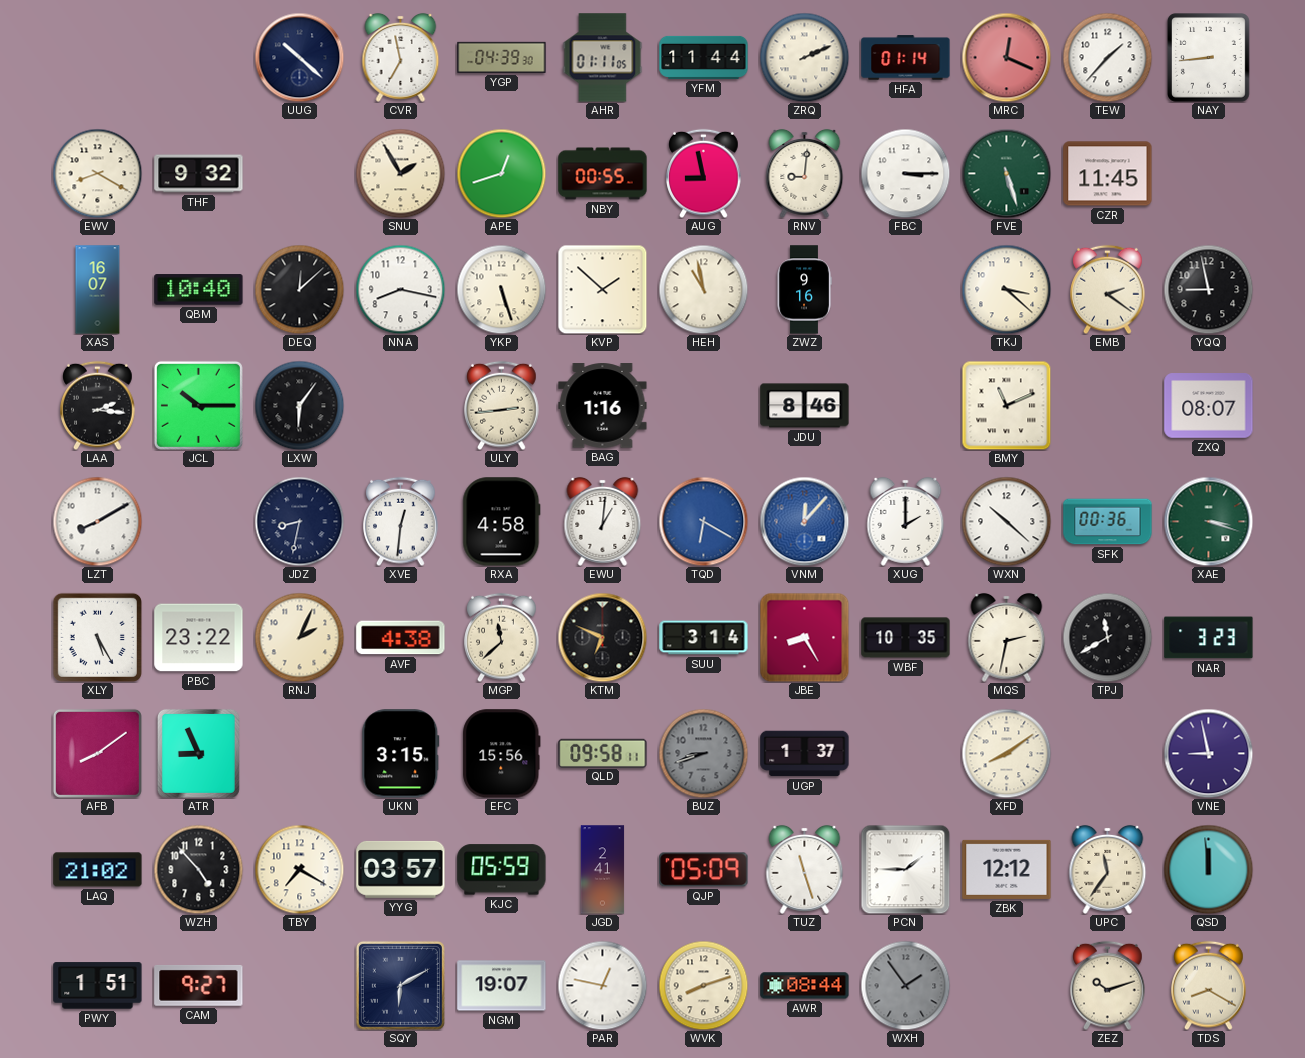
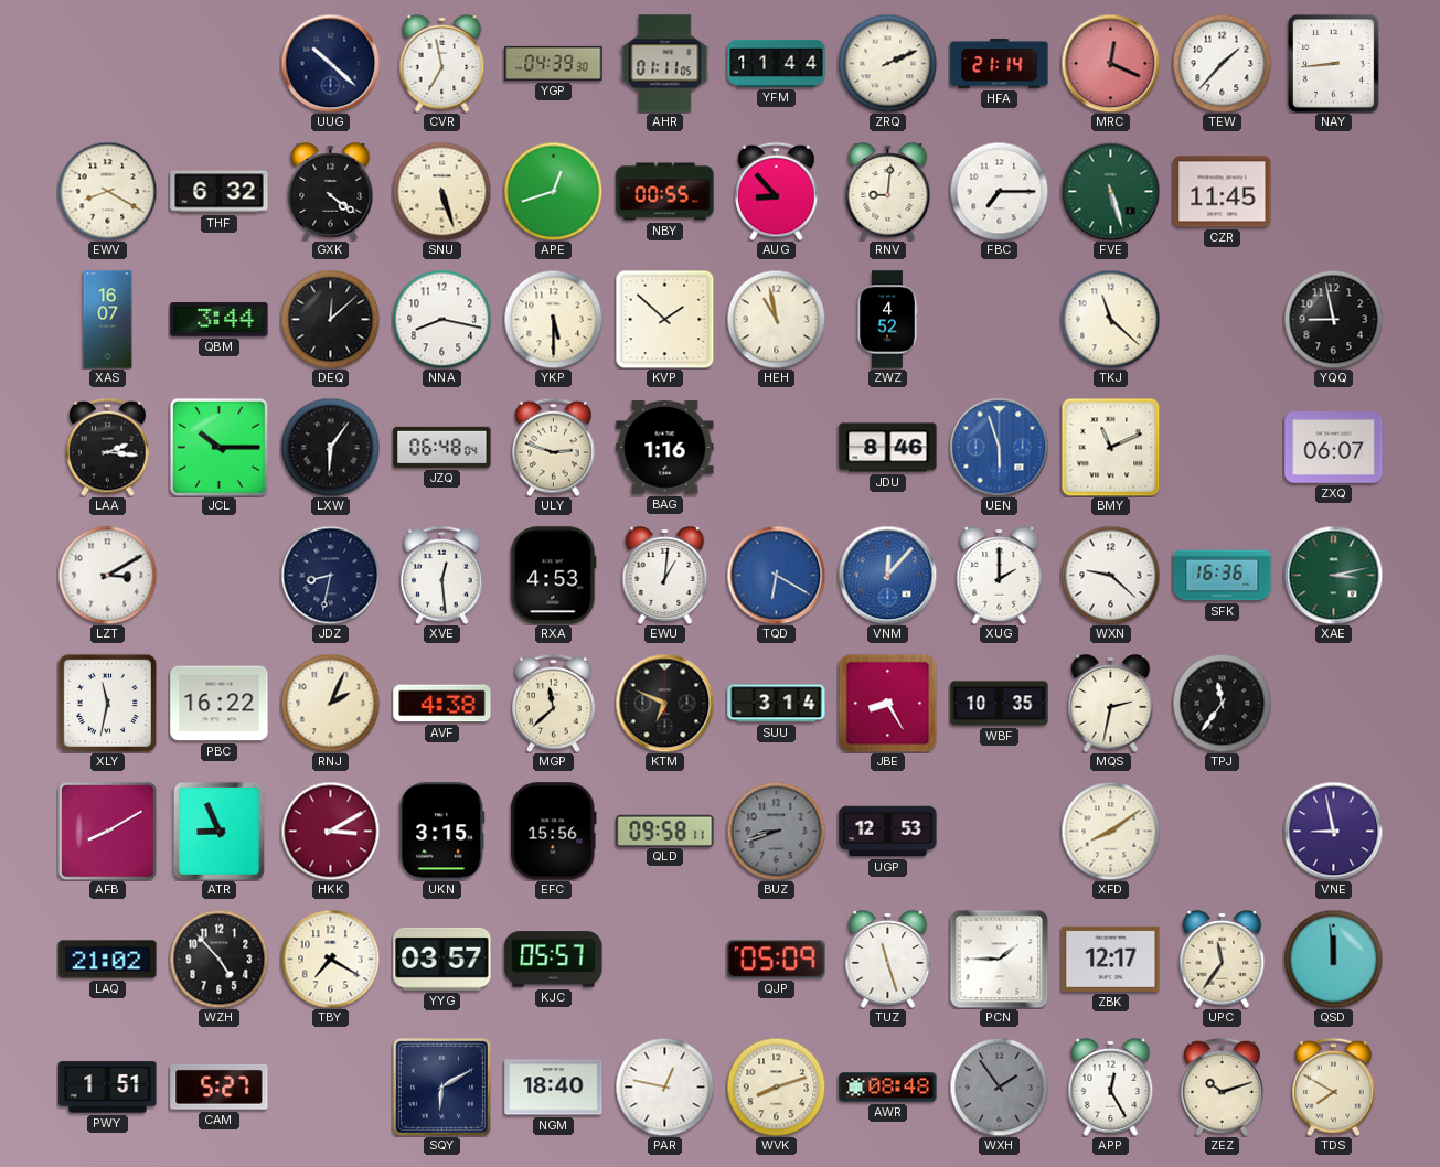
HFA: 01:14 -> 21:14 (1000, 64)
THF: 9:32 -> 6:32 (220, 192)
GXK: none -> 4:21 (331, 191)
SNU: 1:55 -> 5:27 (441, 191)
AUG: 8:58 -> 8:53 (777, 191)
FBC: 3:15 -> 7:15 (999, 191)
QBM: 10:40 -> 3:44 (220, 320)
YKP: 5:27 -> 5:30 (553, 319)
ZWZ: 9:16 -> 4:52 (887, 320)
TKJ: 3:22 -> 11:22 (1110, 319)
EMB: 2:21 -> none (1108, 289)
JZQ: none -> 06:48 (442, 447)
ULY: 2:44 -> 2:48 (554, 447)
UEN: none -> 5:57 (999, 447)
ZXQ: 08:07 -> 06:07 (1334, 448)
LZT: 8:10 -> 3:10 (107, 575)
XVE: 12:31 -> 12:29 (442, 575)
RXA: 4:58 -> 4:53 (554, 576)
WXN: 10:22 -> 9:22 (1110, 575)
SFK: 00:36 -> 16:36 (1223, 576)
XAE: 3:18 -> 3:13 (1333, 575)
XLY: 5:25 -> 11:32 (107, 703)
PBC: 23:22 -> 16:22 (220, 704)
TPJ: 11:40 -> 11:36 (1222, 703)
NAR: 3:23 -> none (1209, 638)
AFB: 8:09 -> 8:10 (107, 831)
HKK: none -> 3:10 (330, 831)
UGP: 1:37 -> 12:53 (888, 832)
KJC: 05:59 -> 05:57 (554, 960)
JGD: 2:41 -> none (603, 870)
ZBK: 12:12 -> 12:17 (1111, 959)
CAM: 9:27 -> 5:27 (220, 1086)
NGM: 19:07 -> 18:40 (554, 1088)
AWR: 08:44 -> 08:48 (888, 1088)
APP: none -> 12:25 (1111, 1086)
TDS: 8:20 -> 7:50 (1334, 1086)
